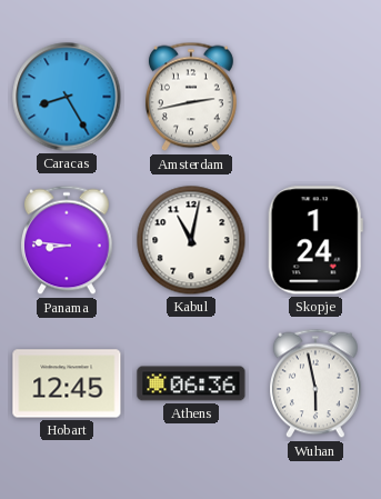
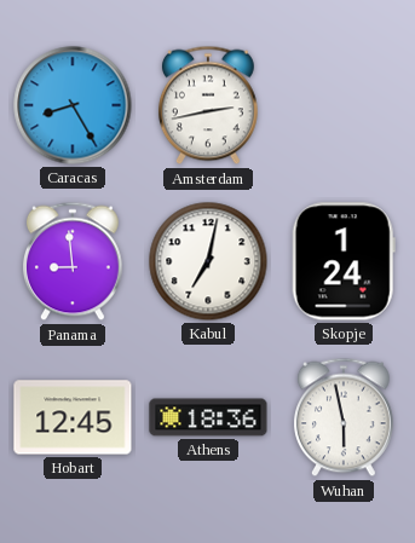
Panama: 8:46 -> 8:59 (73, 261)
Kabul: 11:02 -> 7:02 (208, 261)
Athens: 06:36 -> 18:36 (208, 417)
